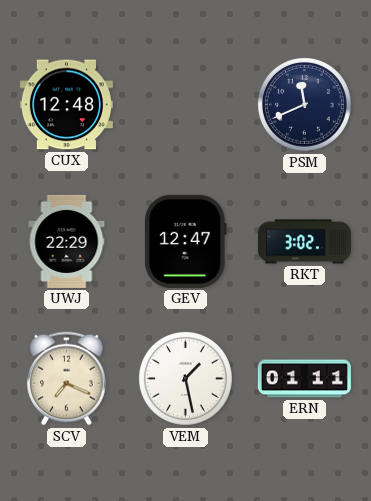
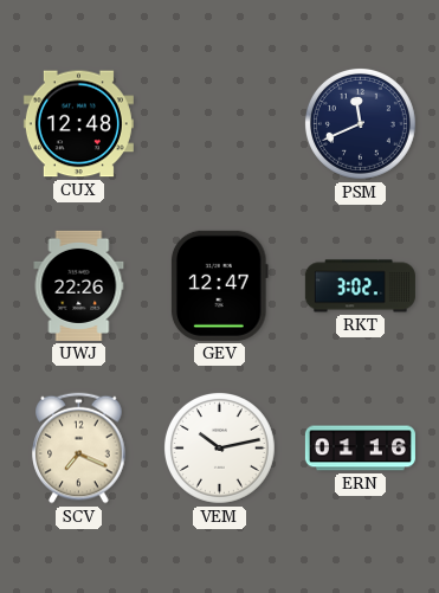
UWJ: 22:29 -> 22:26 (79, 285)
VEM: 1:28 -> 10:13 (219, 447)
ERN: 01:11 -> 01:16 (360, 449)
